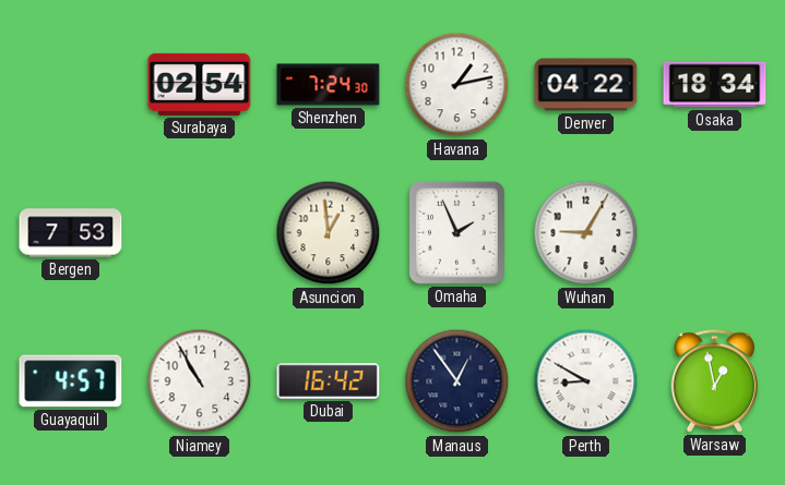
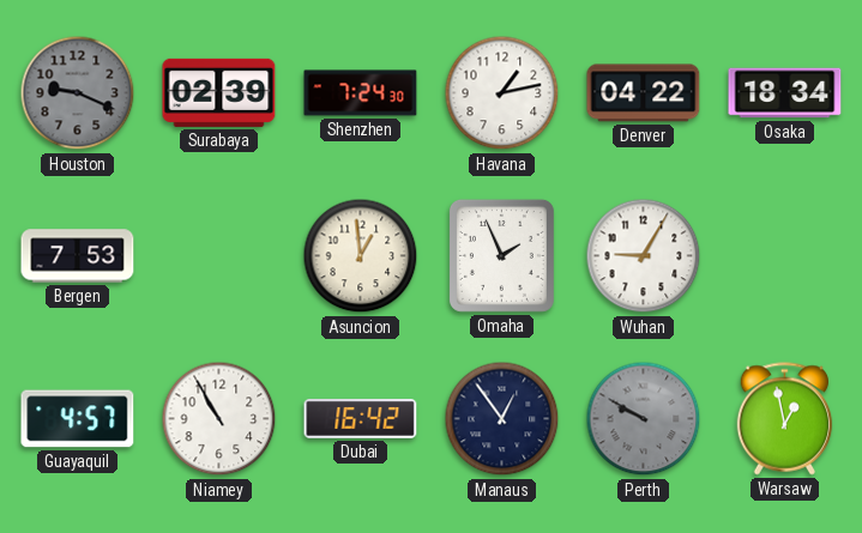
Houston: none -> 9:19 (78, 93)
Surabaya: 02:54 -> 02:39 (219, 92)
Perth: 8:50 -> 9:50 (644, 419)
Perth dial: white -> grey (644, 419)
